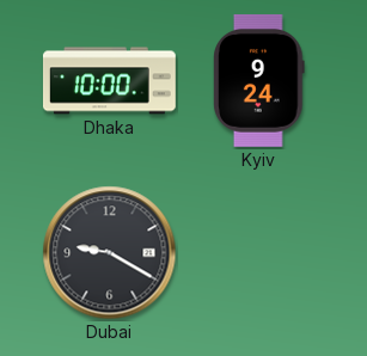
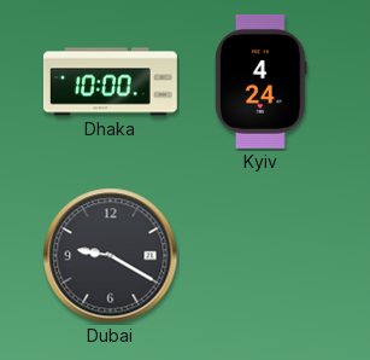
Kyiv: 9:24 -> 4:24 (262, 81)
